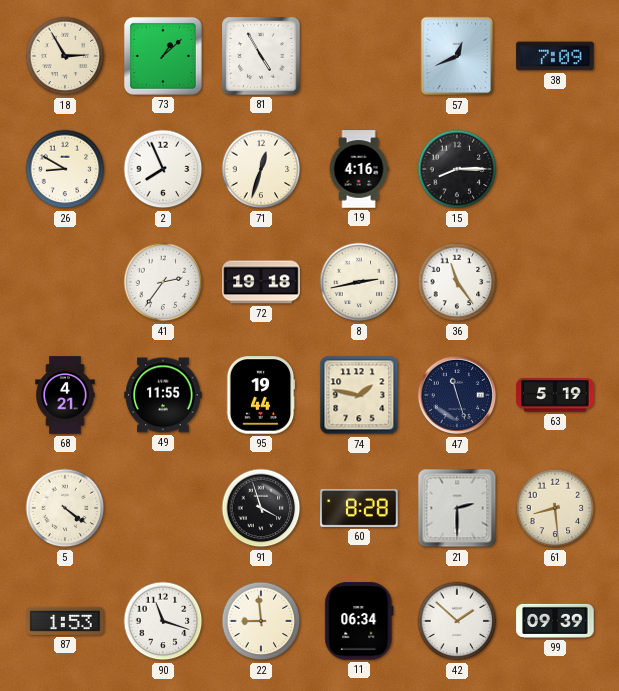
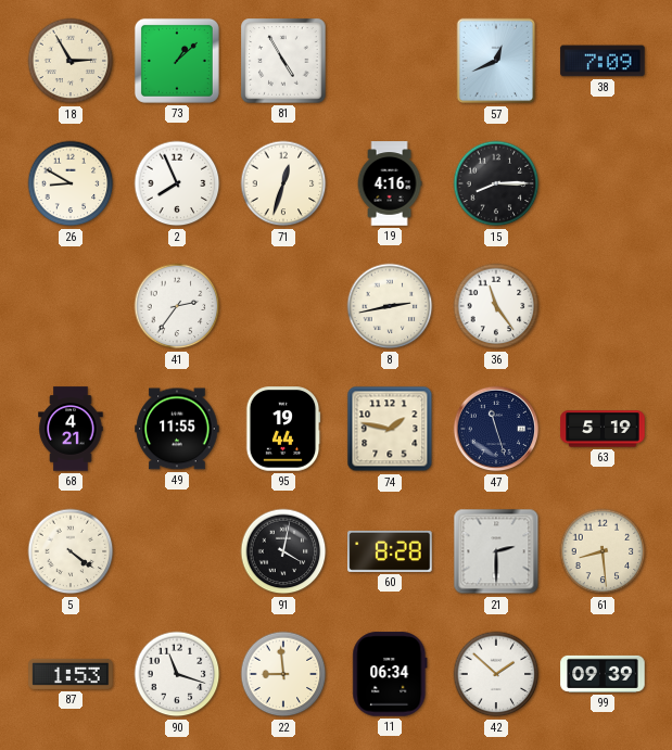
72: 19:18 -> none (261, 282)
91: 3:57 -> 4:02 (283, 551)
